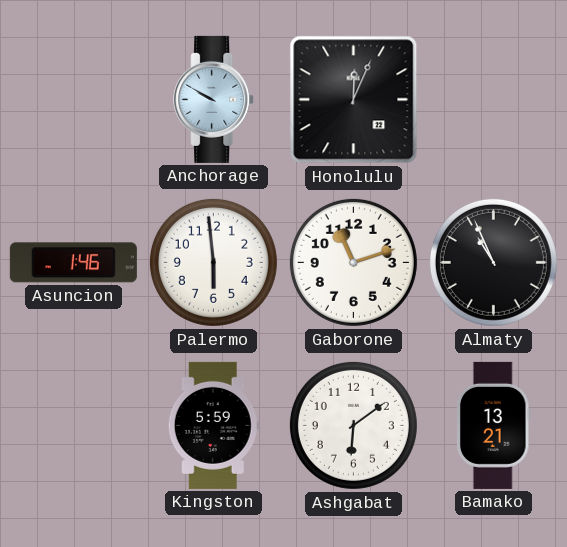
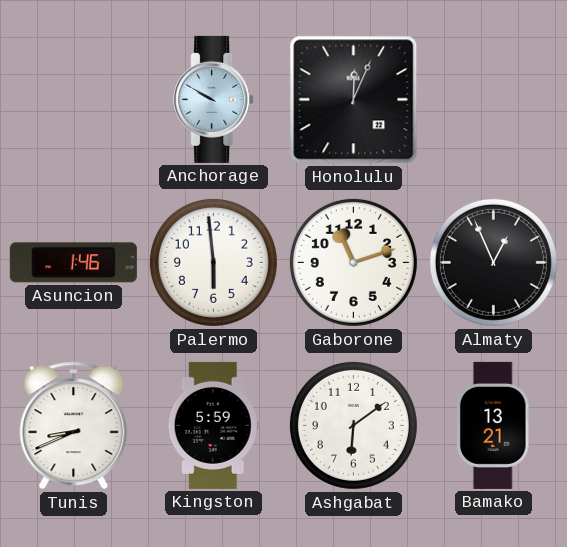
Almaty: 10:56 -> 12:56 (493, 262)
Tunis: none -> 8:41 (74, 426)
